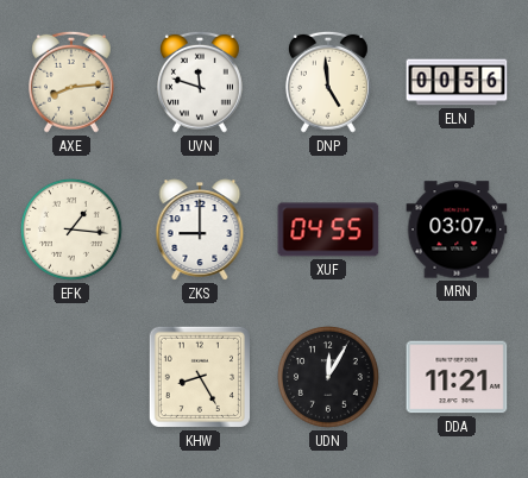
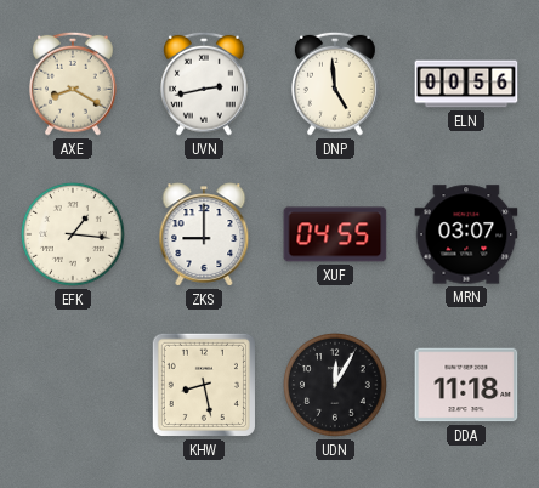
AXE: 8:14 -> 8:20 (74, 84)
UVN: 11:48 -> 2:43 (205, 84)
KHW: 8:25 -> 8:28 (204, 385)
DDA: 11:21 -> 11:18 (466, 385)
